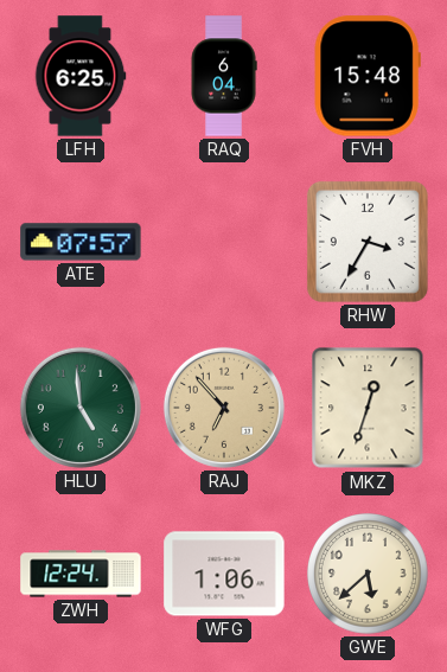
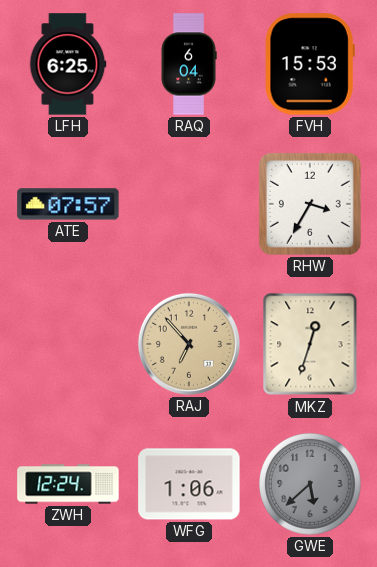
FVH: 15:48 -> 15:53 (310, 64)
HLU: 4:59 -> none (81, 408)
GWE dial: cream -> grey (311, 485)
